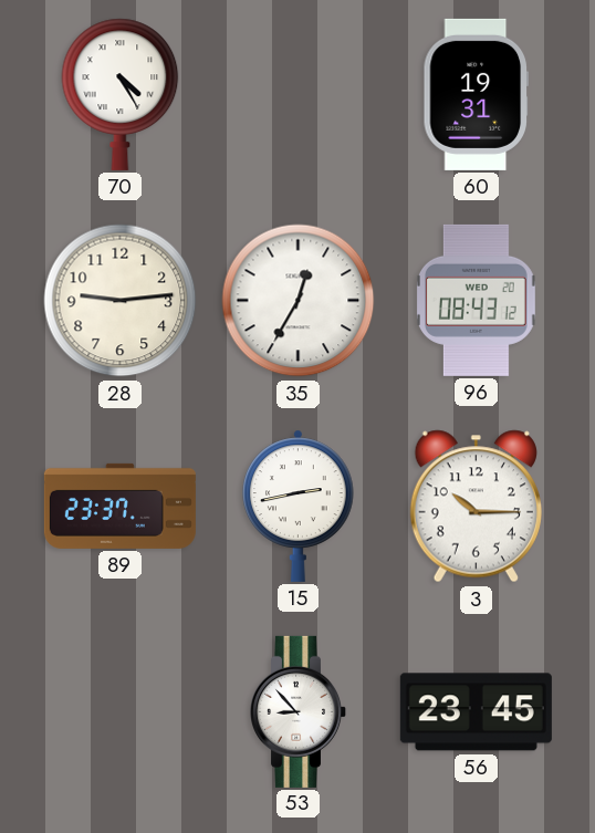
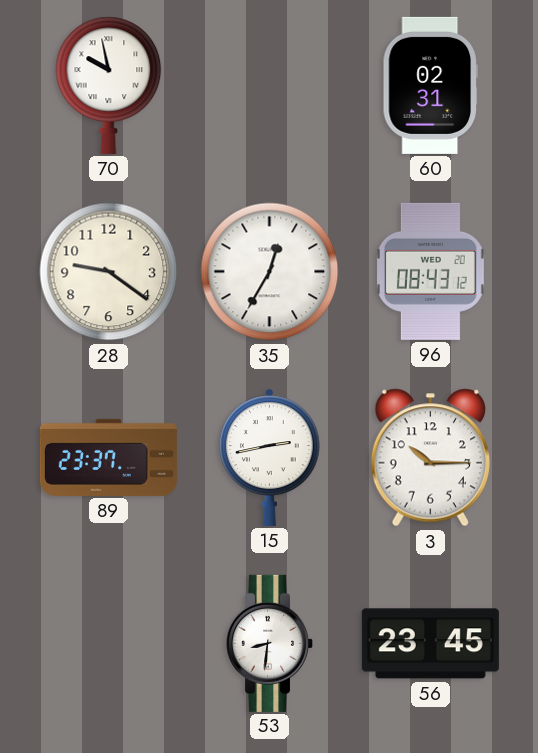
70: 4:25 -> 9:58 (109, 85)
60: 19:31 -> 02:31 (430, 85)
28: 9:14 -> 9:21 (109, 272)
53: 8:53 -> 8:31 (270, 643)
